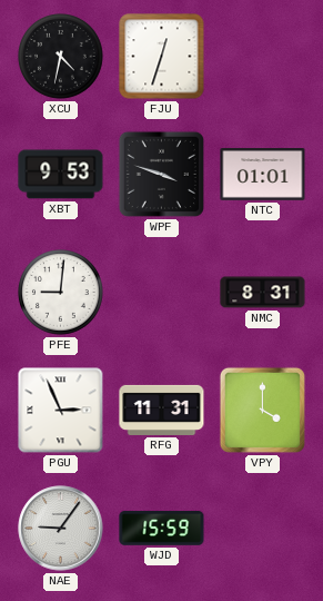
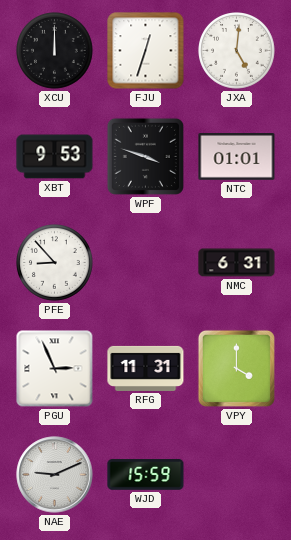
XCU: 4:32 -> 12:00 (55, 51)
JXA: none -> 5:01 (237, 51)
PFE: 9:01 -> 8:53 (55, 263)
NMC: 8:31 -> 6:31 (237, 263)
NAE: 9:06 -> 9:11 (55, 475)
